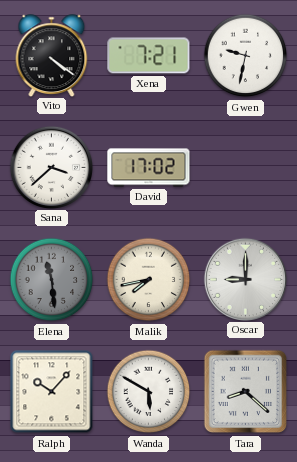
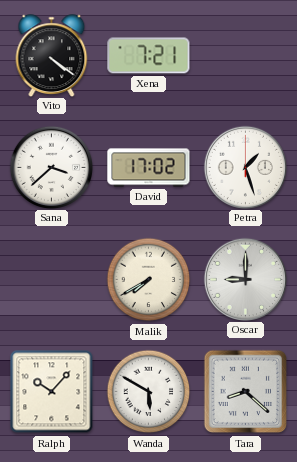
Gwen: 9:32 -> none (246, 56)
Petra: none -> 1:27 (245, 167)
Elena: 11:29 -> none (52, 280)
Malik: 7:43 -> 7:40 (149, 280)
